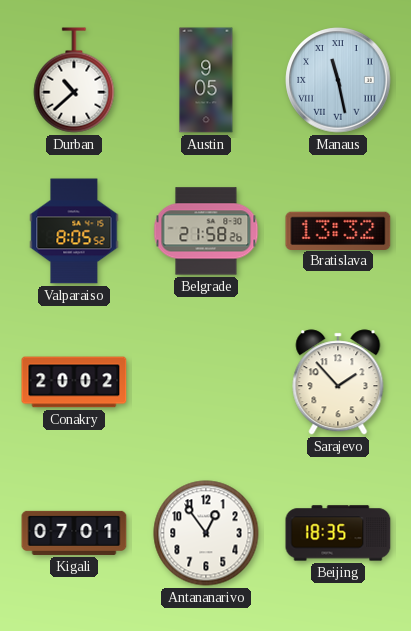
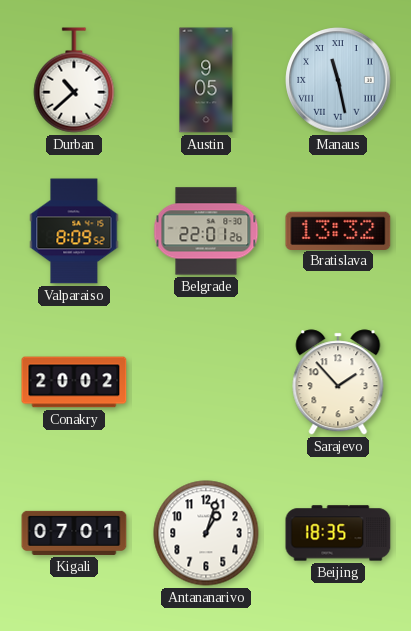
Valparaiso: 8:05 -> 8:09 (74, 231)
Belgrade: 21:58 -> 22:01 (206, 231)
Antananarivo: 12:54 -> 1:03 (206, 533)
